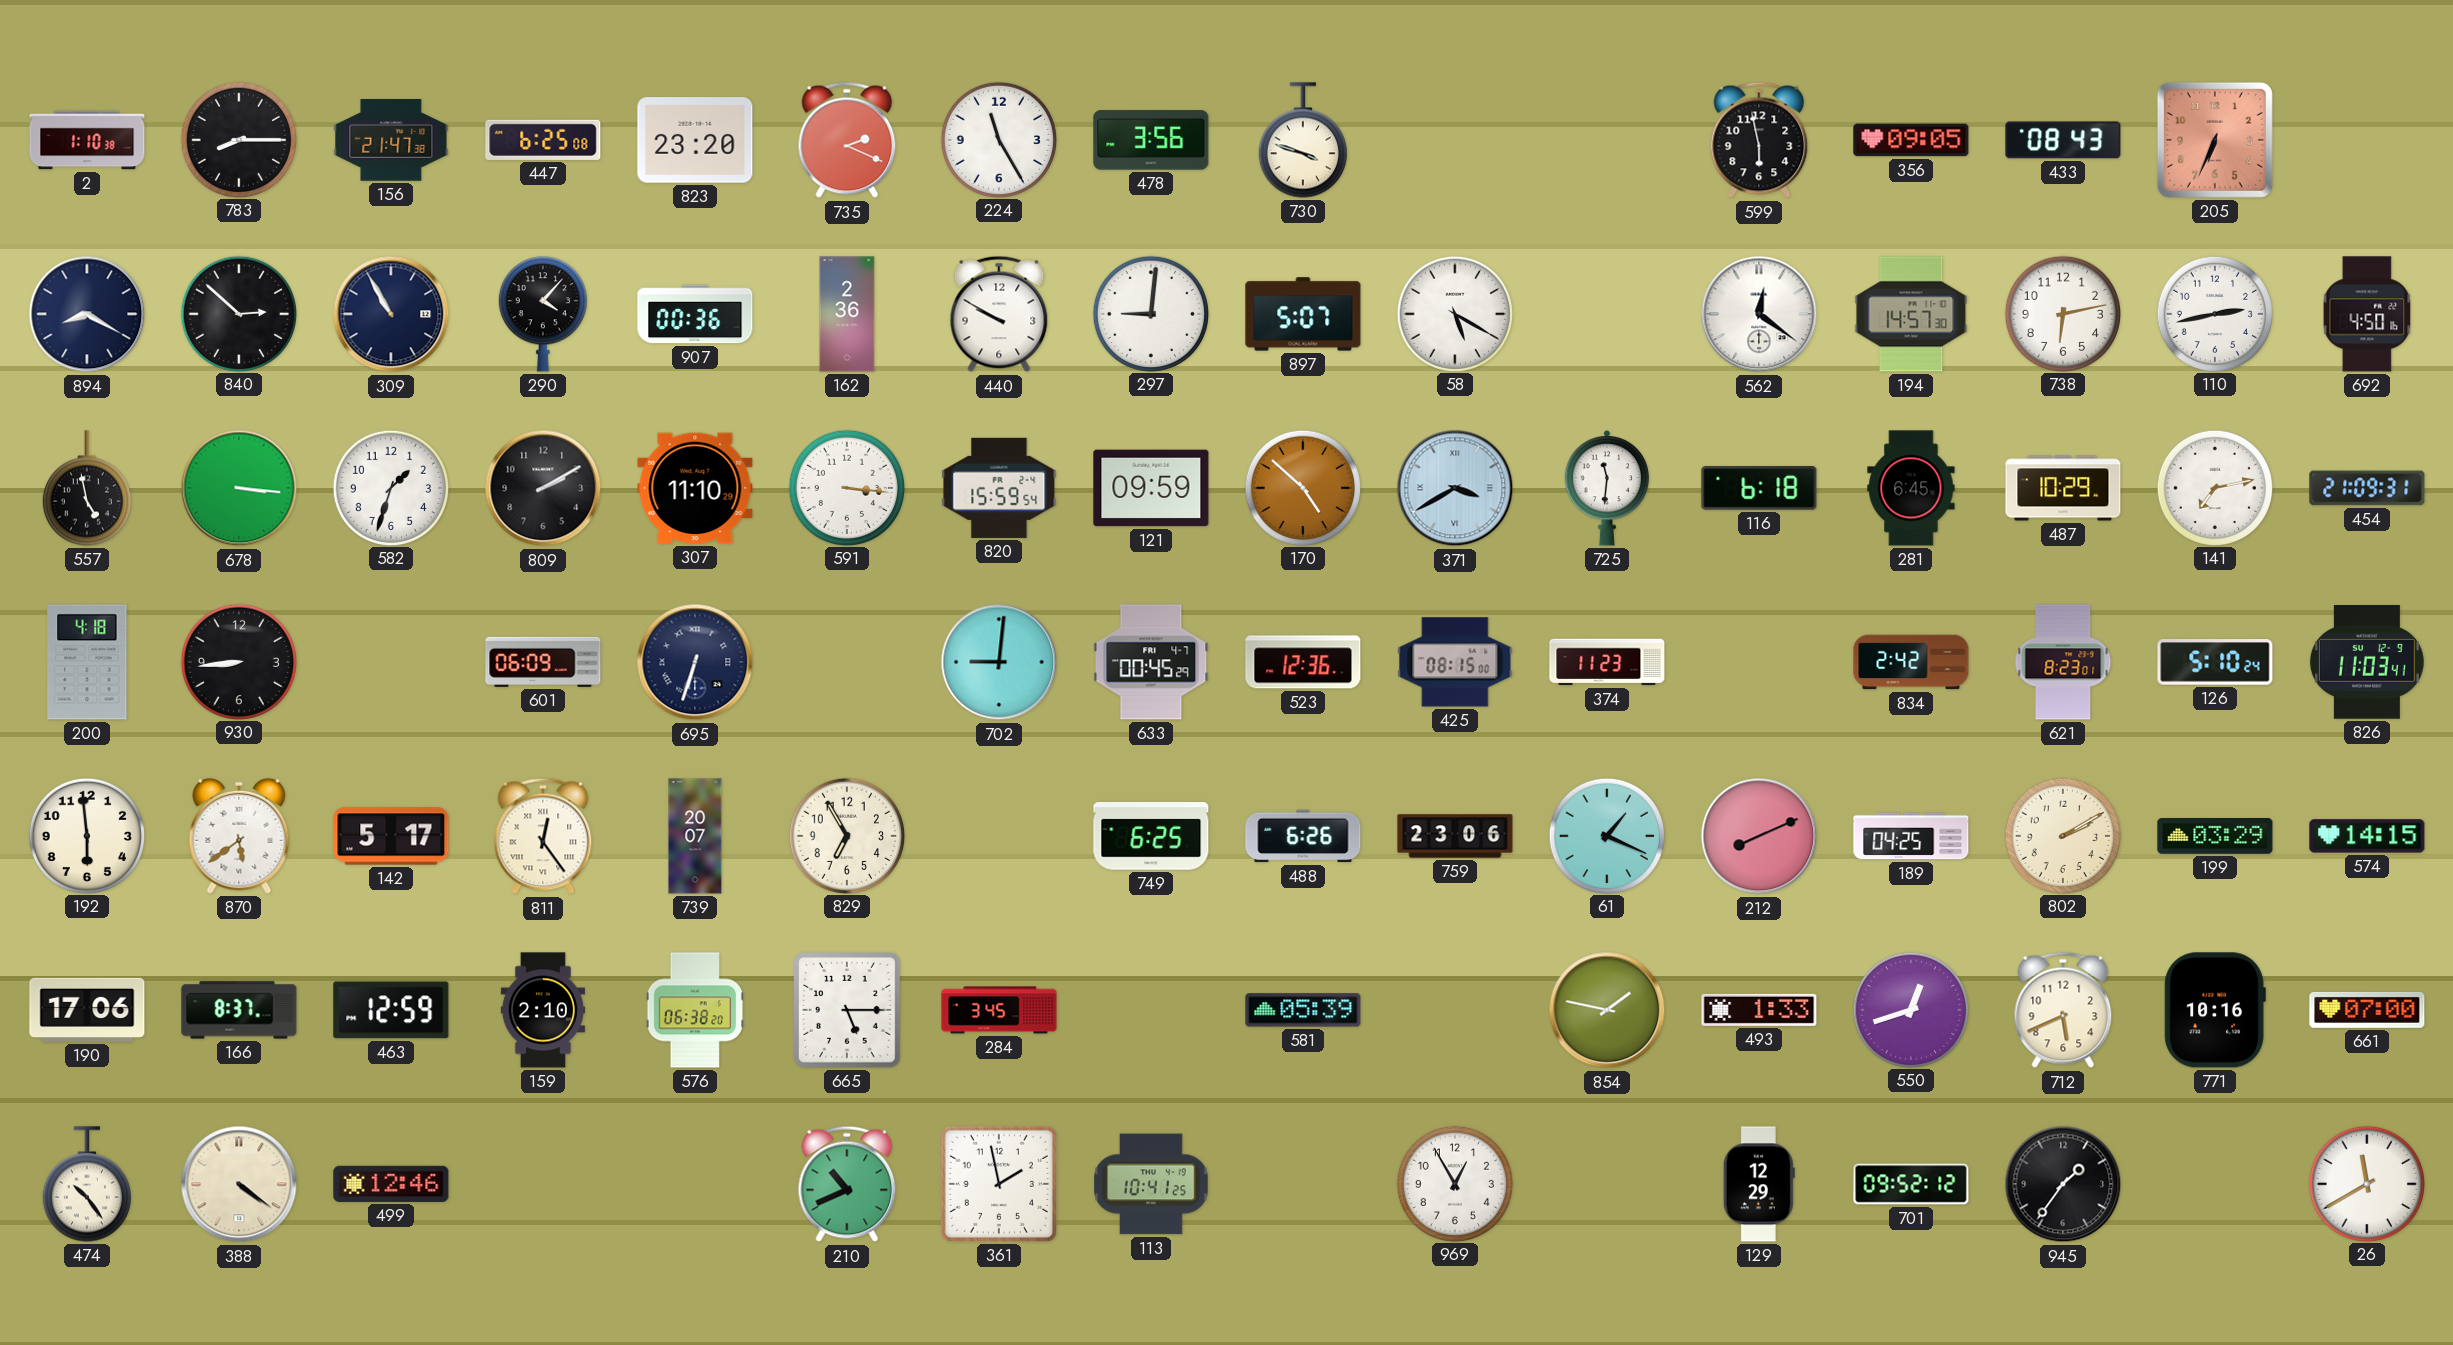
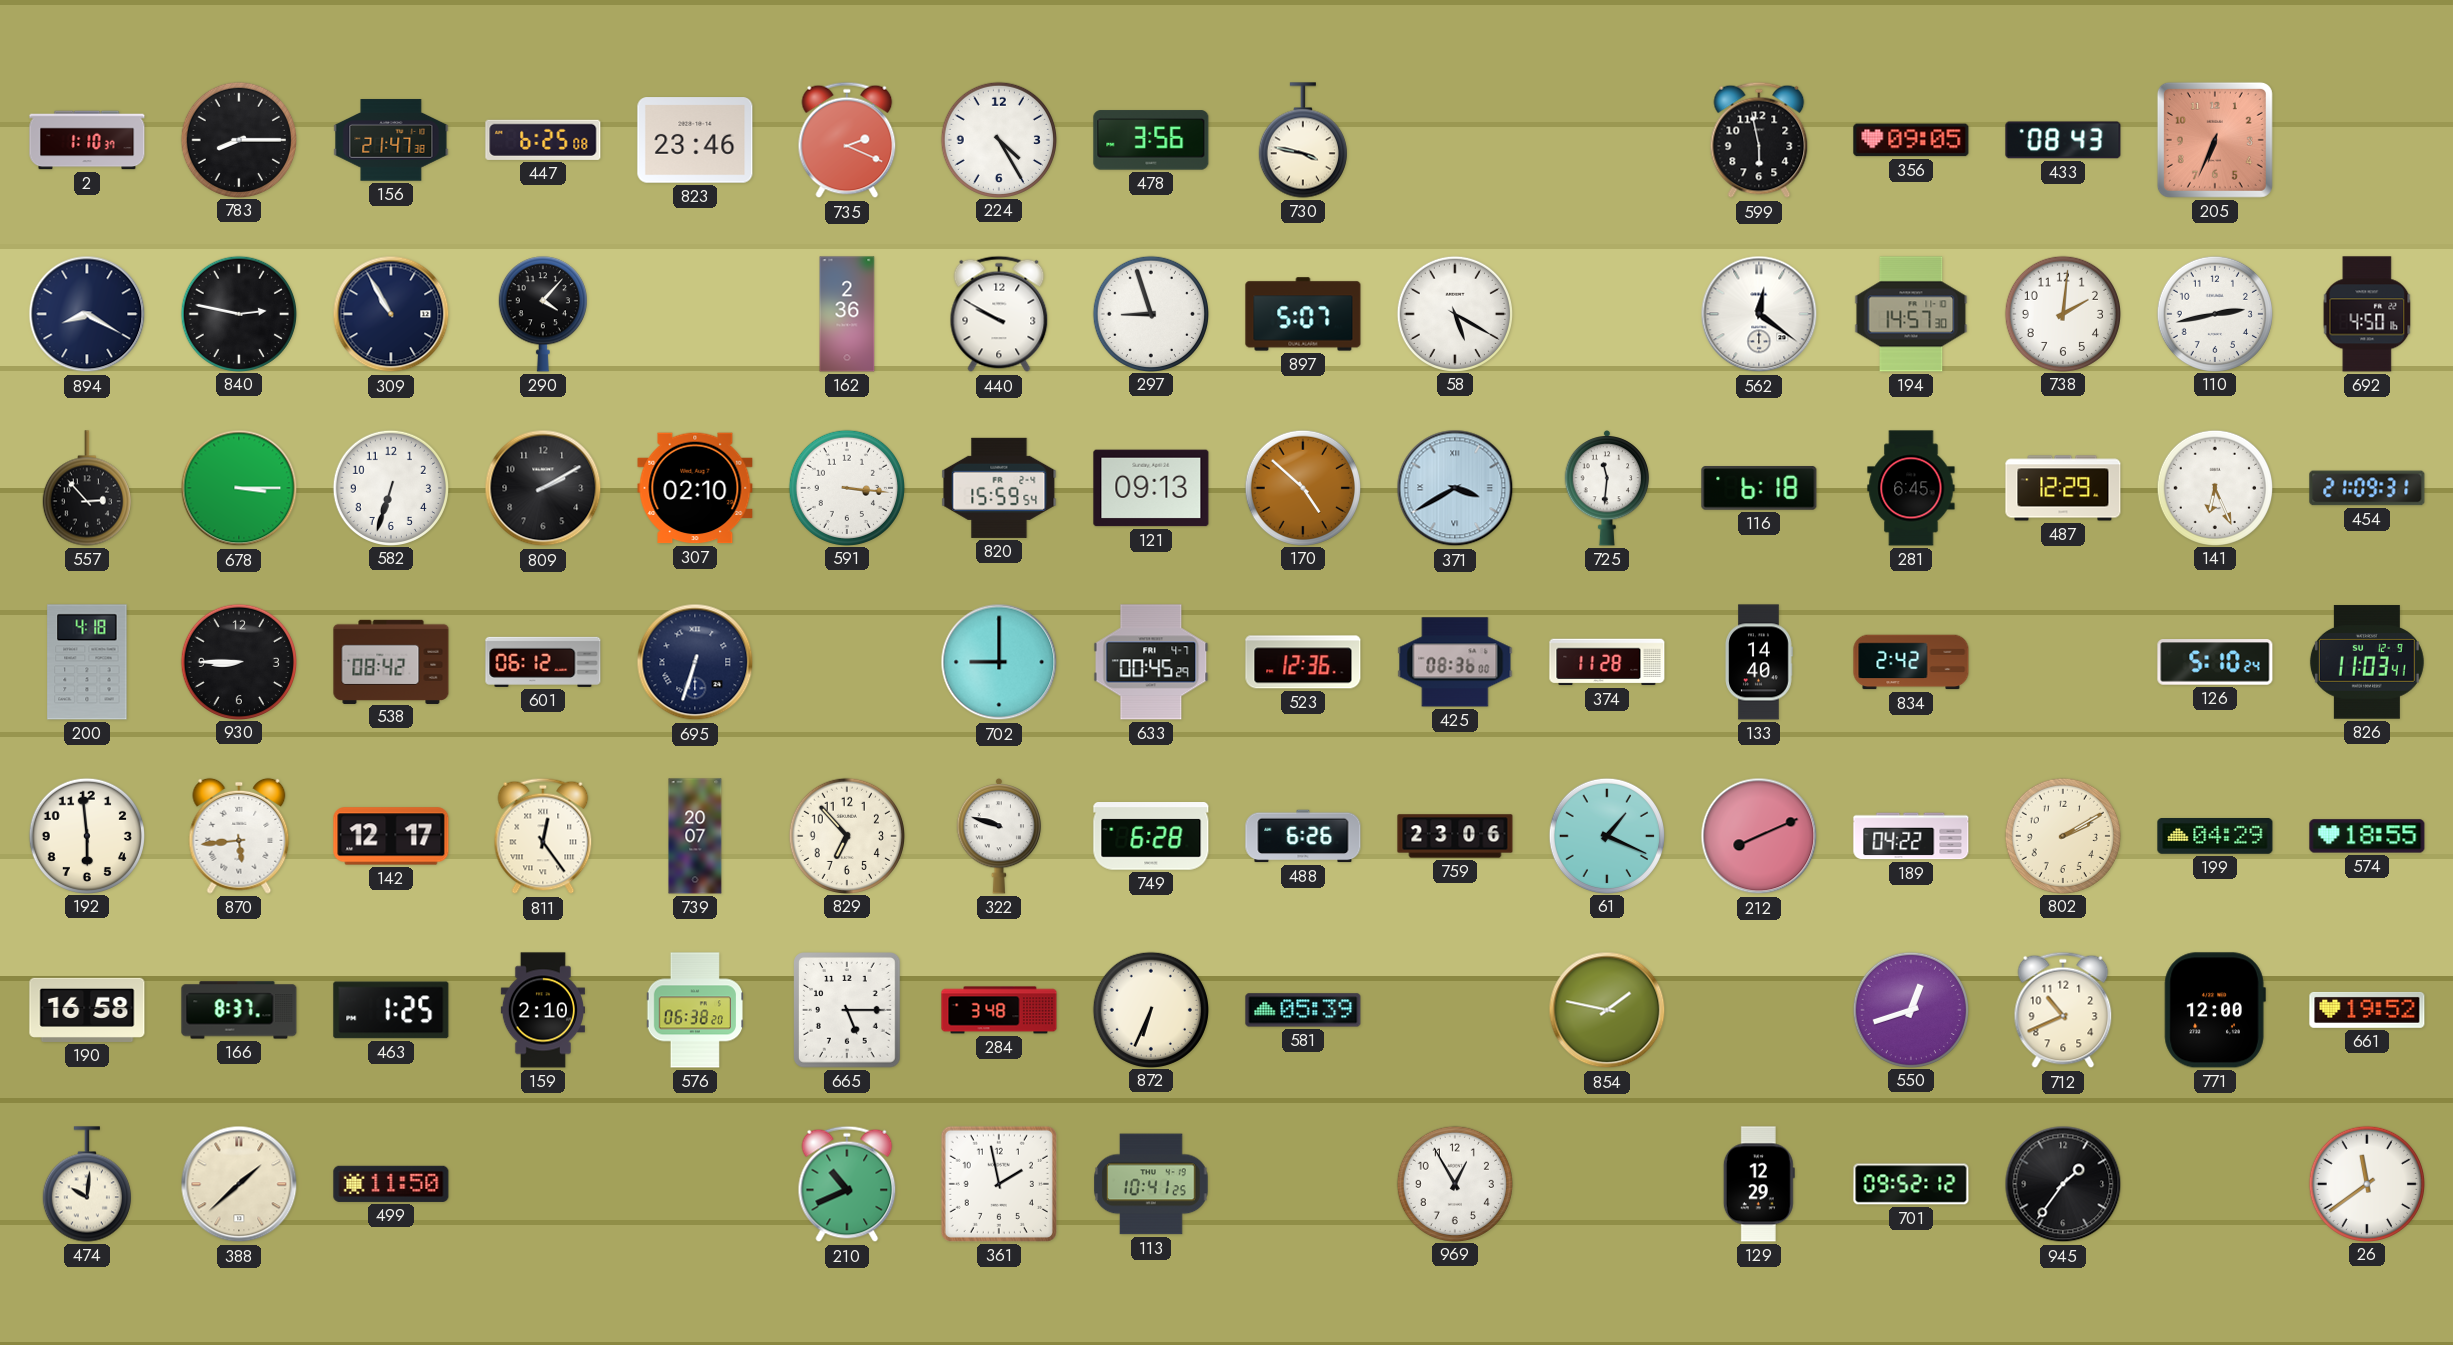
2: 1:10:38 -> 1:10:37 (87, 140)
823: 23:20 -> 23:46 (695, 140)
224: 11:25 -> 4:25 (998, 139)
730: 3:48 -> 3:47 (1303, 140)
840: 2:52 -> 2:47 (238, 313)
907: 00:36 -> none (695, 314)
297: 9:01 -> 8:57 (1150, 313)
738: 6:13 -> 2:01 (2062, 313)
557: 4:58 -> 2:53 (87, 488)
678: 3:16 -> 3:15 (239, 488)
582: 1:33 -> 6:33 (390, 487)
307: 11:10 -> 02:10 (695, 488)
121: 09:59 -> 09:13 (1151, 488)
487: 10:29 -> 12:29 (2063, 488)
141: 7:13 -> 6:26 (2214, 487)
930: 8:44 -> 8:45 (238, 661)
538: none -> 08:42 (391, 661)
601: 06:09 -> 06:12 (543, 662)
702: 9:01 -> 9:00 (999, 662)
425: 08:15 -> 08:36 (1455, 662)
374: 11:23 -> 11:28 (1607, 662)
133: none -> 14:40 (1759, 662)
621: 8:23 -> none (2063, 662)
870: 5:39 -> 5:44 (239, 836)
142: 5:17 -> 12:17 (391, 836)
829: 6:55 -> 6:53 (846, 835)
322: none -> 9:48 (999, 836)
749: 6:25 -> 6:28 (1151, 837)
189: 04:25 -> 04:22 (1911, 836)
199: 03:29 -> 04:29 (2215, 837)
574: 14:15 -> 18:55 (2367, 836)
190: 17:06 -> 16:58 (87, 1010)
463: 12:59 -> 1:25 (391, 1010)
284: 3:45 -> 3:48 (999, 1010)
872: none -> 6:34 (1150, 1009)
493: 1:33 -> none (1759, 1010)
712: 5:41 -> 10:41 (2063, 1010)
771: 10:16 -> 12:00 (2215, 1010)
661: 07:00 -> 19:52 (2367, 1010)
474: 10:24 -> 10:01 (87, 1184)
388: 4:21 -> 1:38 (239, 1184)
499: 12:46 -> 11:50 (391, 1184)
26: 11:40 -> 11:39 (2366, 1183)
